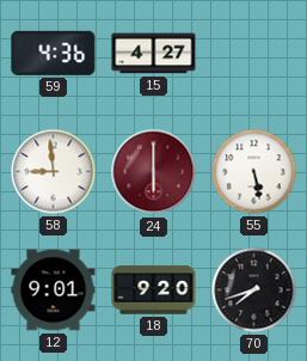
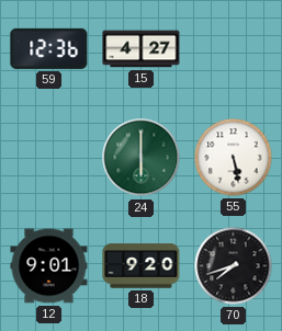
59: 4:36 -> 12:36 (49, 48)
58: 8:59 -> none (54, 172)
24 dial: burgundy -> green (142, 158)
